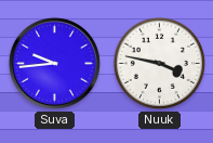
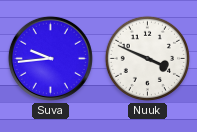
Nuuk: 3:47 -> 3:49 (147, 58)
